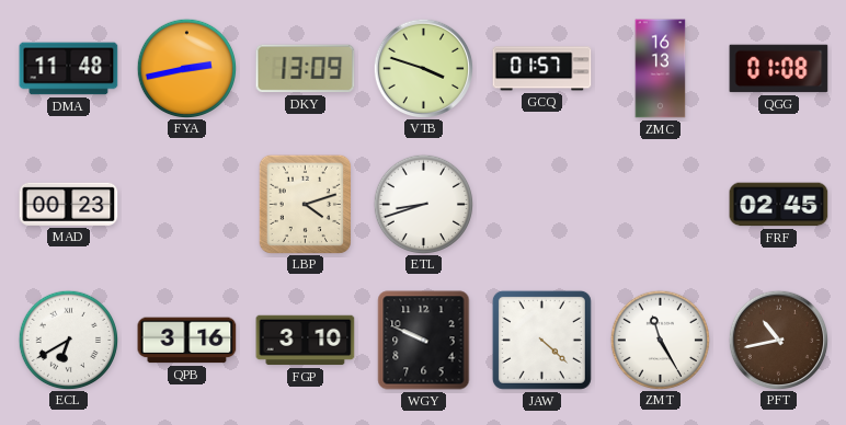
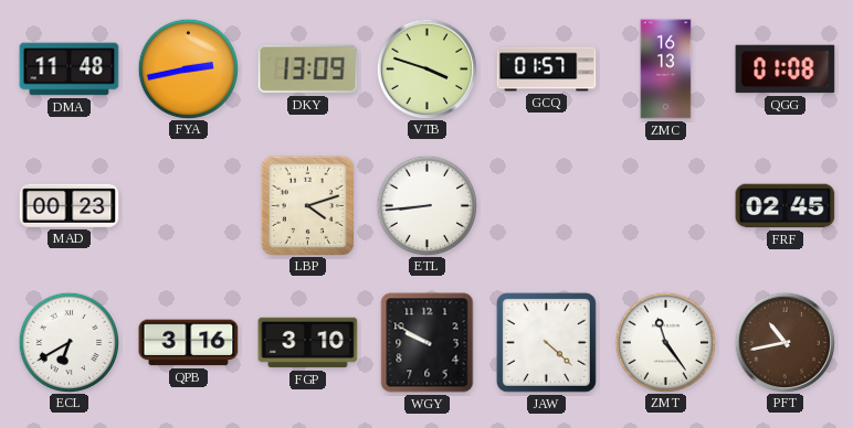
ETL: 8:42 -> 8:44 (426, 205)
WGY: 9:49 -> 9:50 (428, 343)
ZMT: 11:25 -> 11:24 (665, 342)
